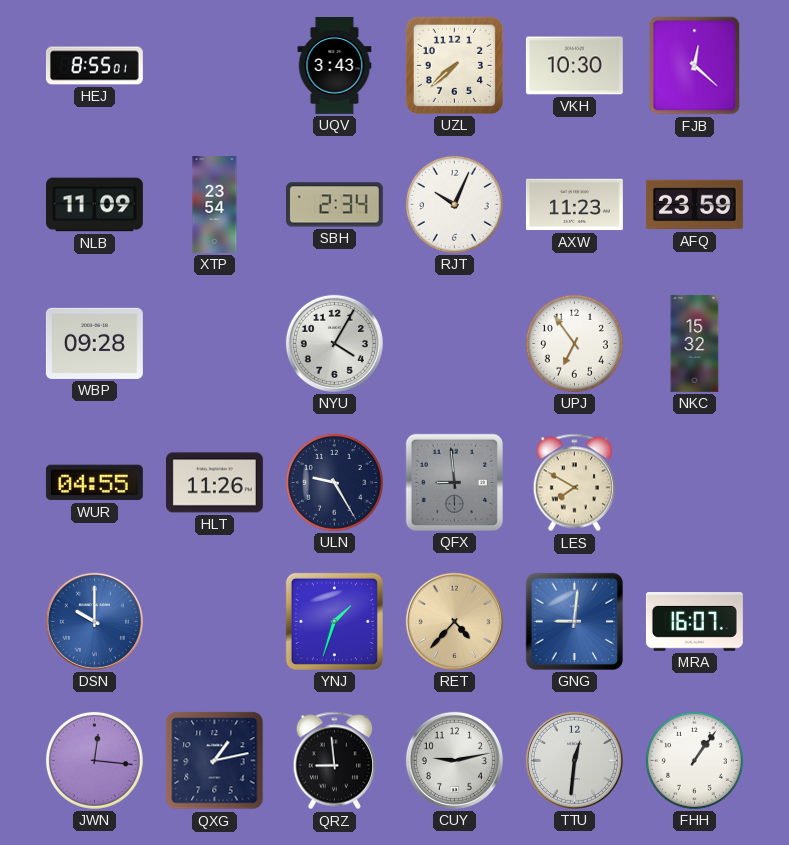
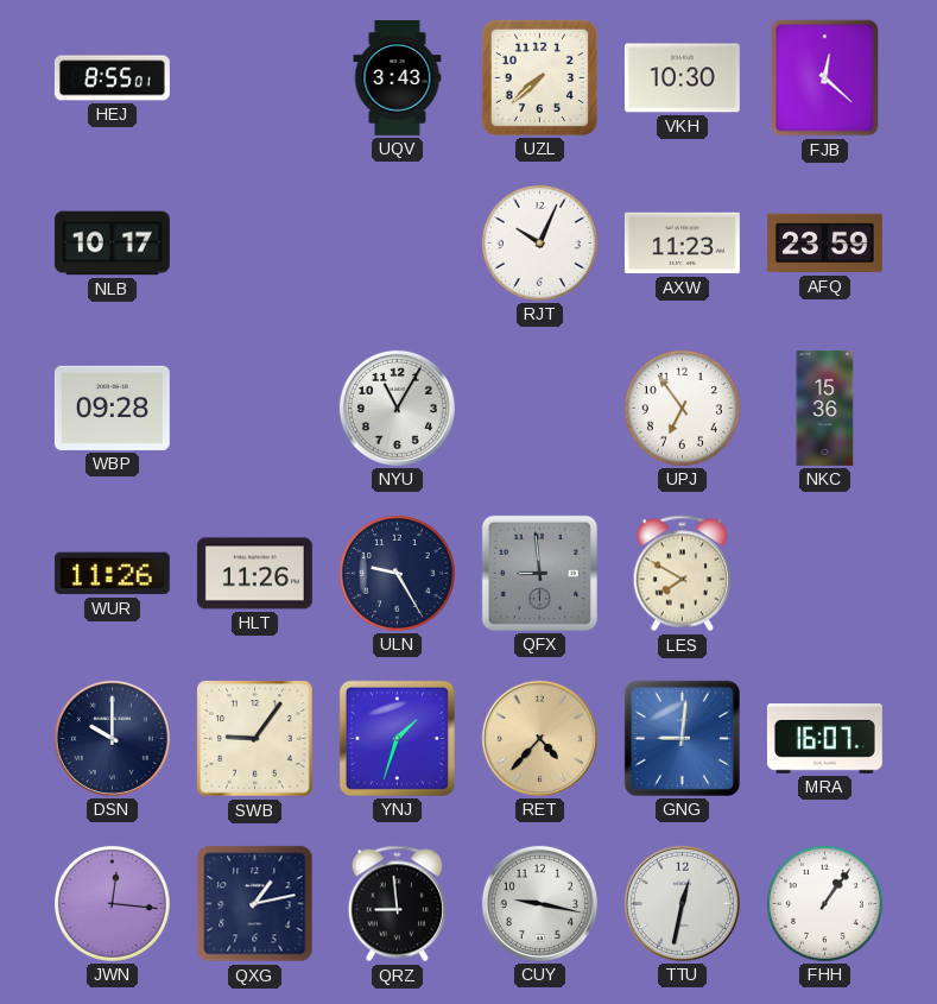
NLB: 11:09 -> 10:17 (112, 244)
XTP: 23:54 -> none (215, 205)
SBH: 2:34 -> none (334, 205)
NYU: 4:05 -> 11:05 (397, 408)
NKC: 15:32 -> 15:36 (825, 408)
WUR: 04:55 -> 11:26 (112, 574)
DSN dial: blue -> navy (112, 738)
SWB: none -> 9:06 (255, 739)
CUY: 9:13 -> 9:17 (539, 903)
TTU: 12:31 -> 12:32 (682, 903)
